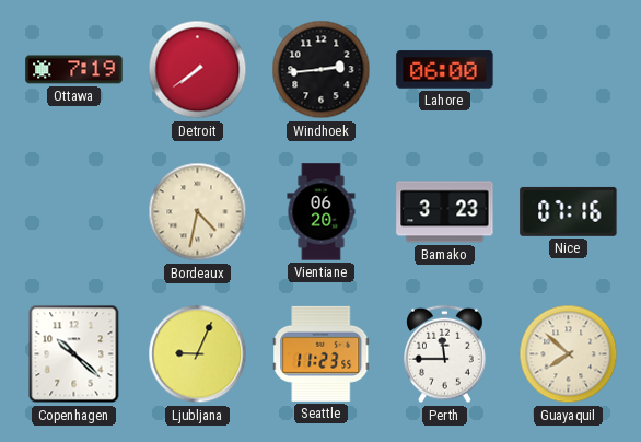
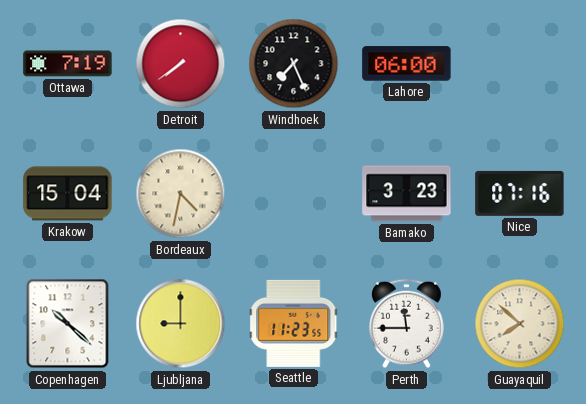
Windhoek: 2:44 -> 7:26 (294, 64)
Krakow: none -> 15:04 (68, 194)
Vientiane: 06:20 -> none (322, 212)
Ljubljana: 9:04 -> 9:00 (181, 324)
